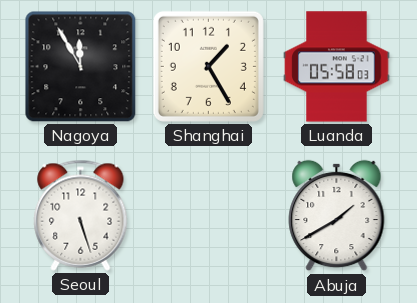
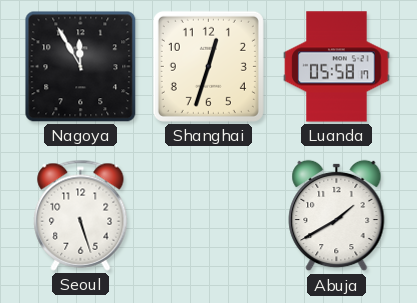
Shanghai: 1:25 -> 12:33 (208, 66)
Luanda: 05:58:03 -> 05:58:17 (337, 67)
